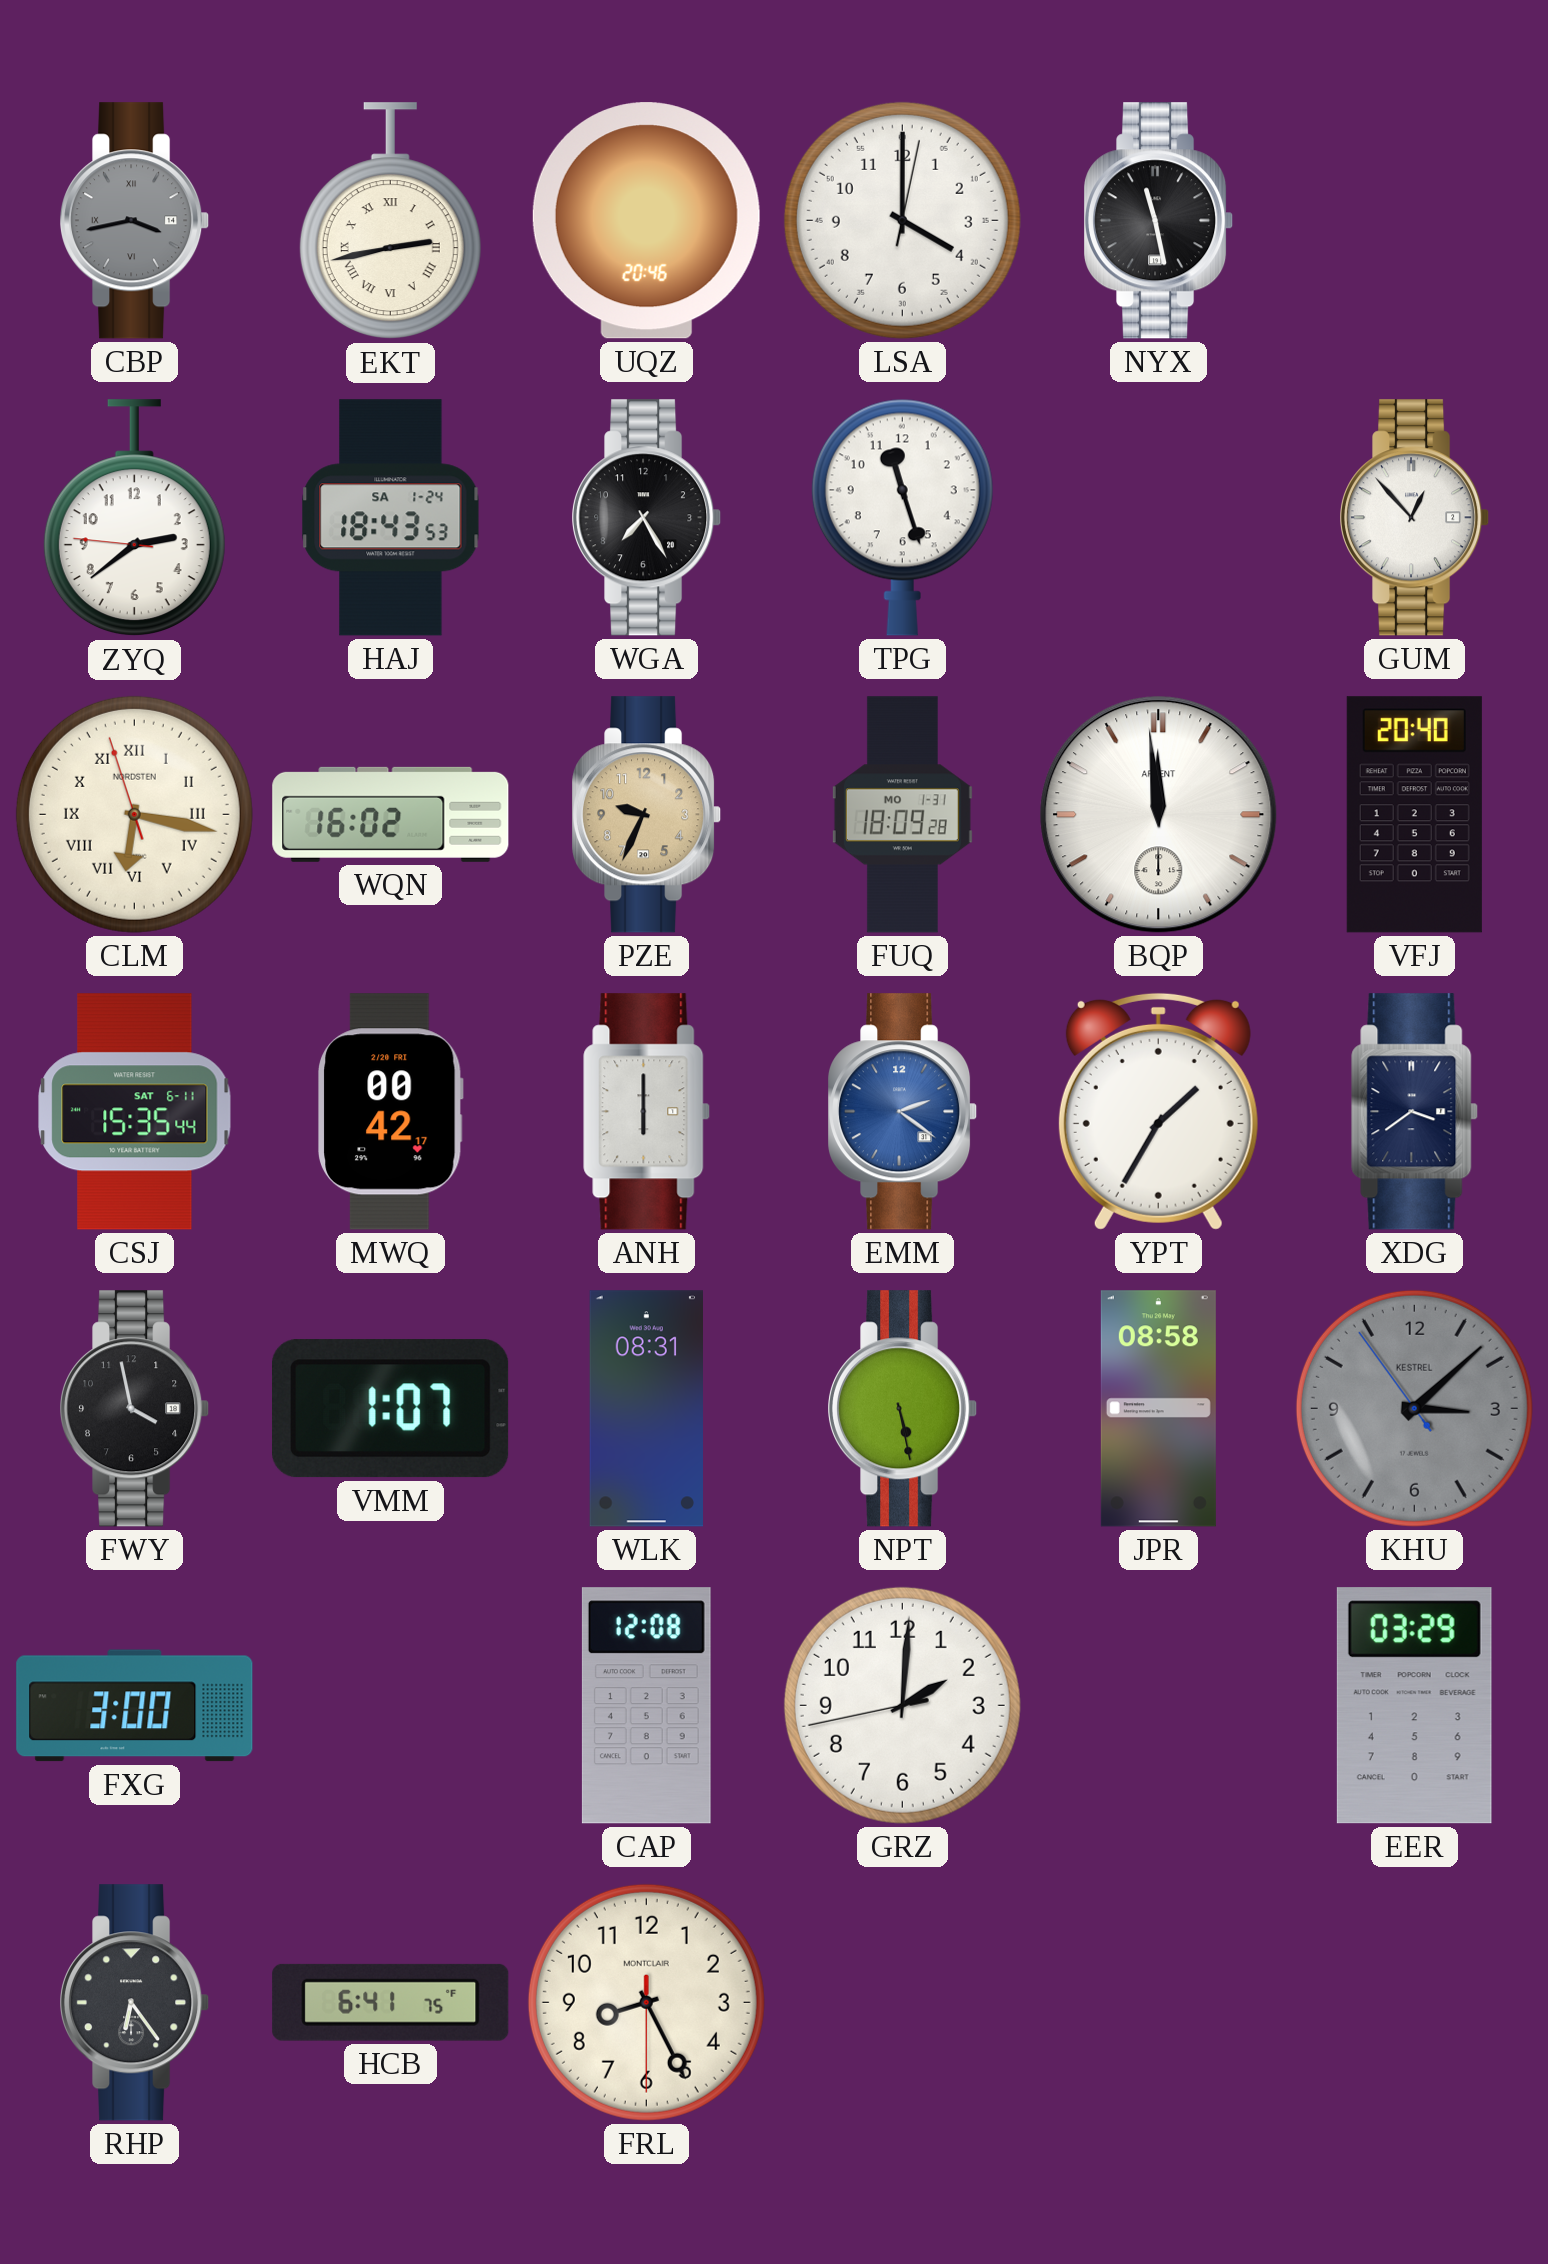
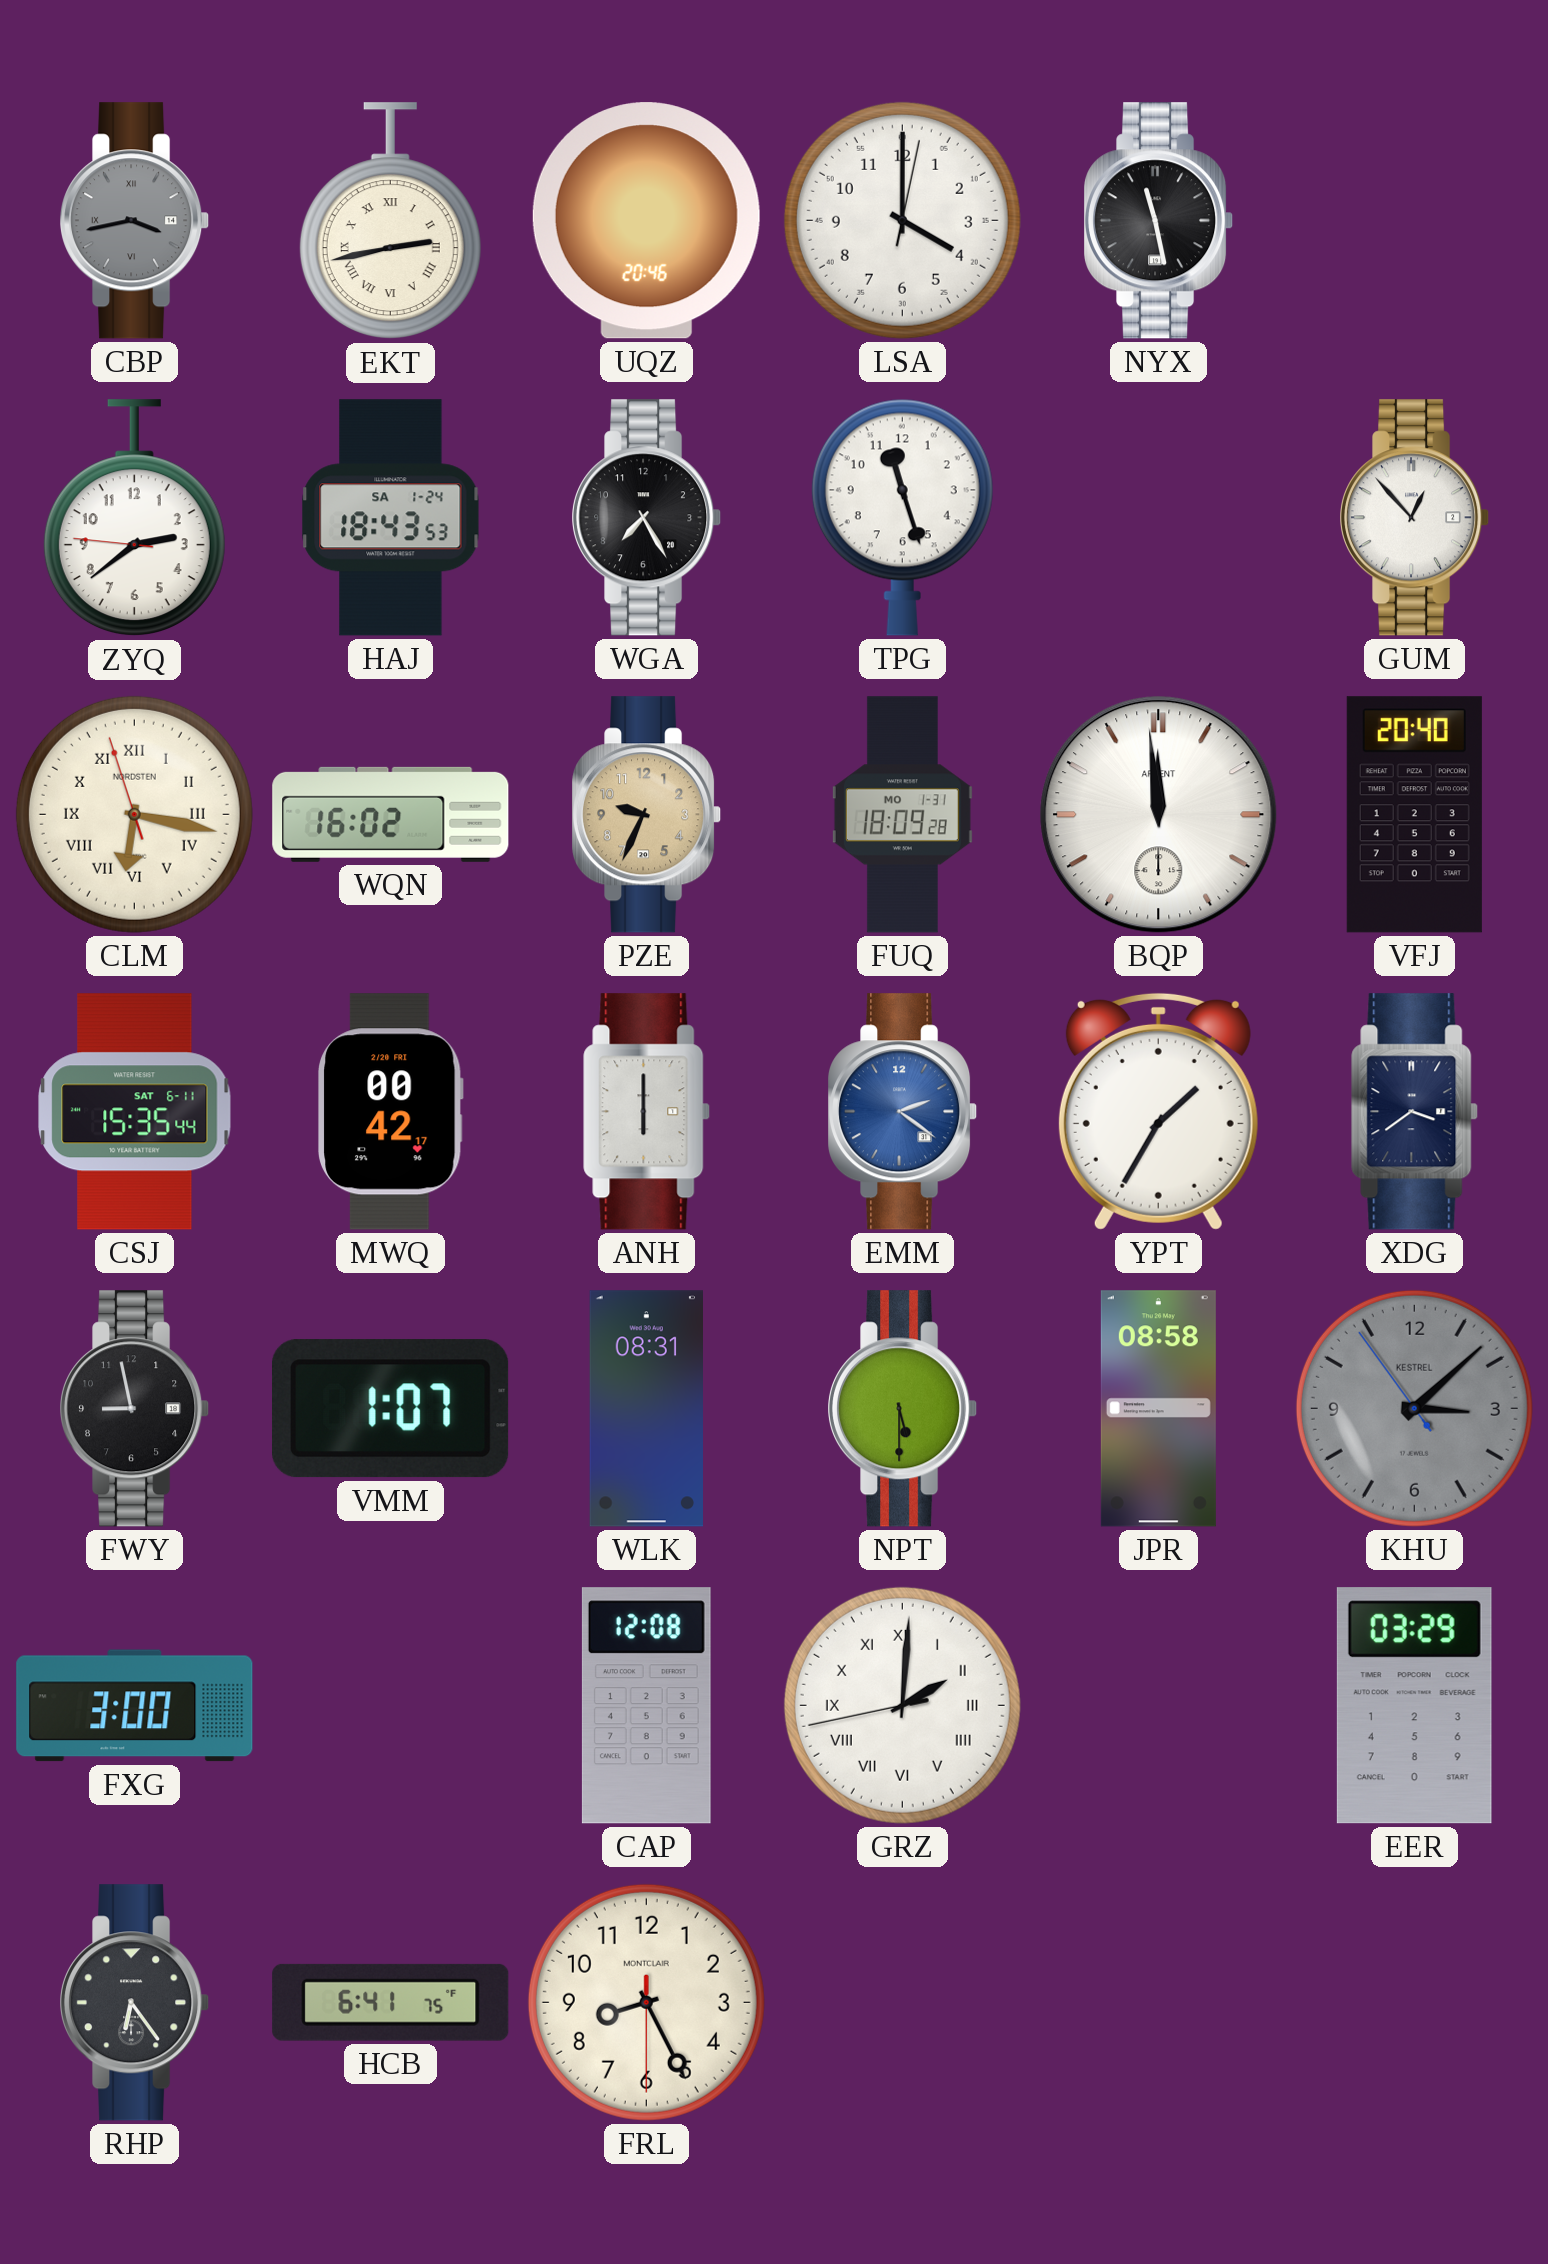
FWY: 3:58 -> 8:58 (136, 1409)
NPT: 5:28 -> 5:30 (904, 1409)
GRZ numerals: Arabic -> Roman (902, 1705)
